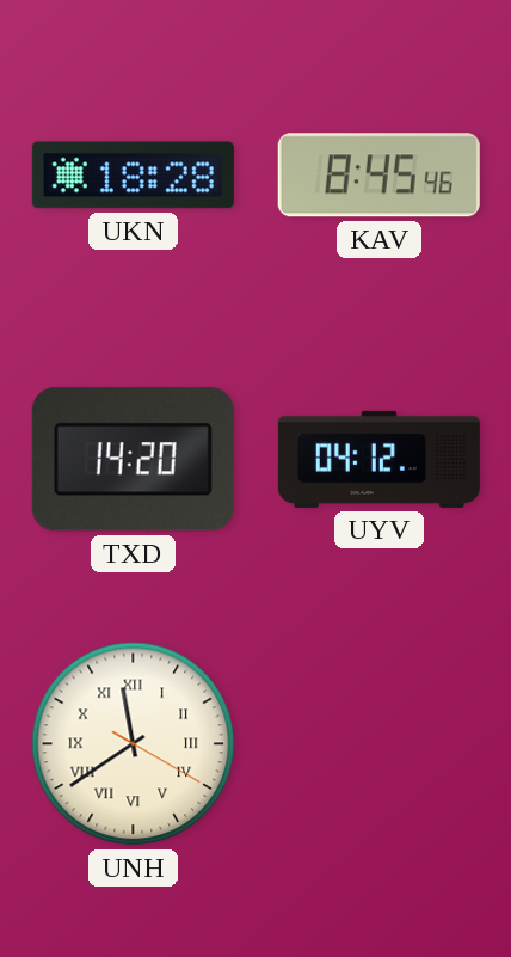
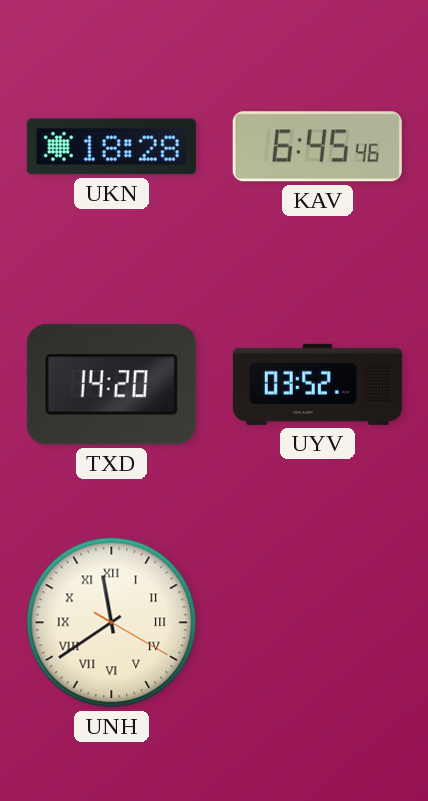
KAV: 8:45 -> 6:45 (317, 147)
UYV: 04:12 -> 03:52 (317, 384)
